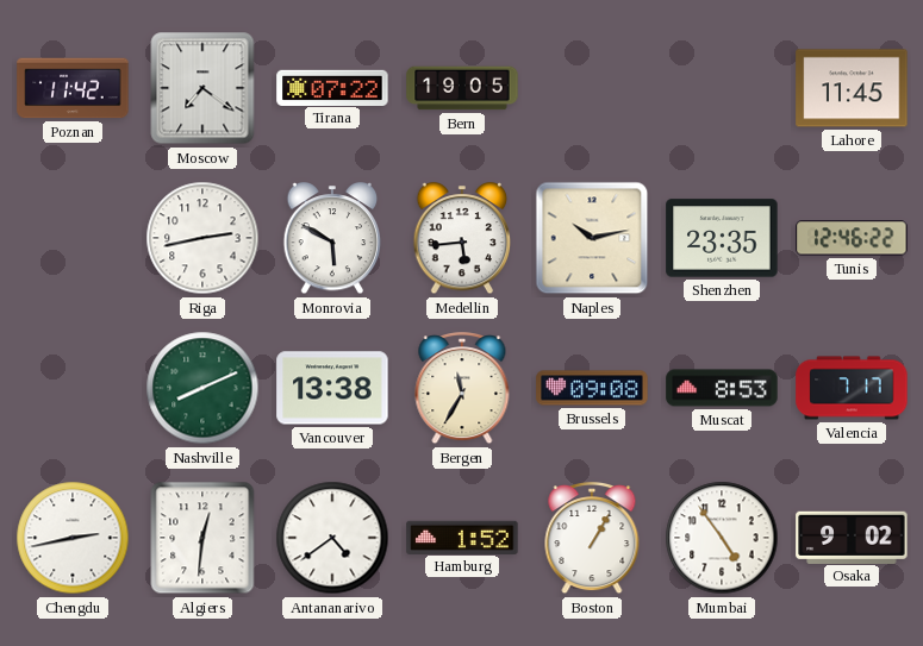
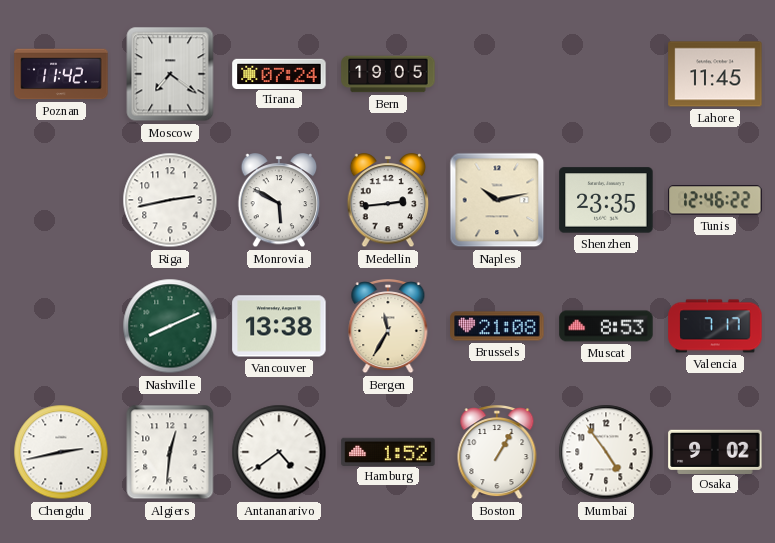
Tirana: 07:22 -> 07:24 (279, 73)
Medellin: 5:44 -> 2:44 (388, 201)
Brussels: 09:08 -> 21:08 (497, 326)
